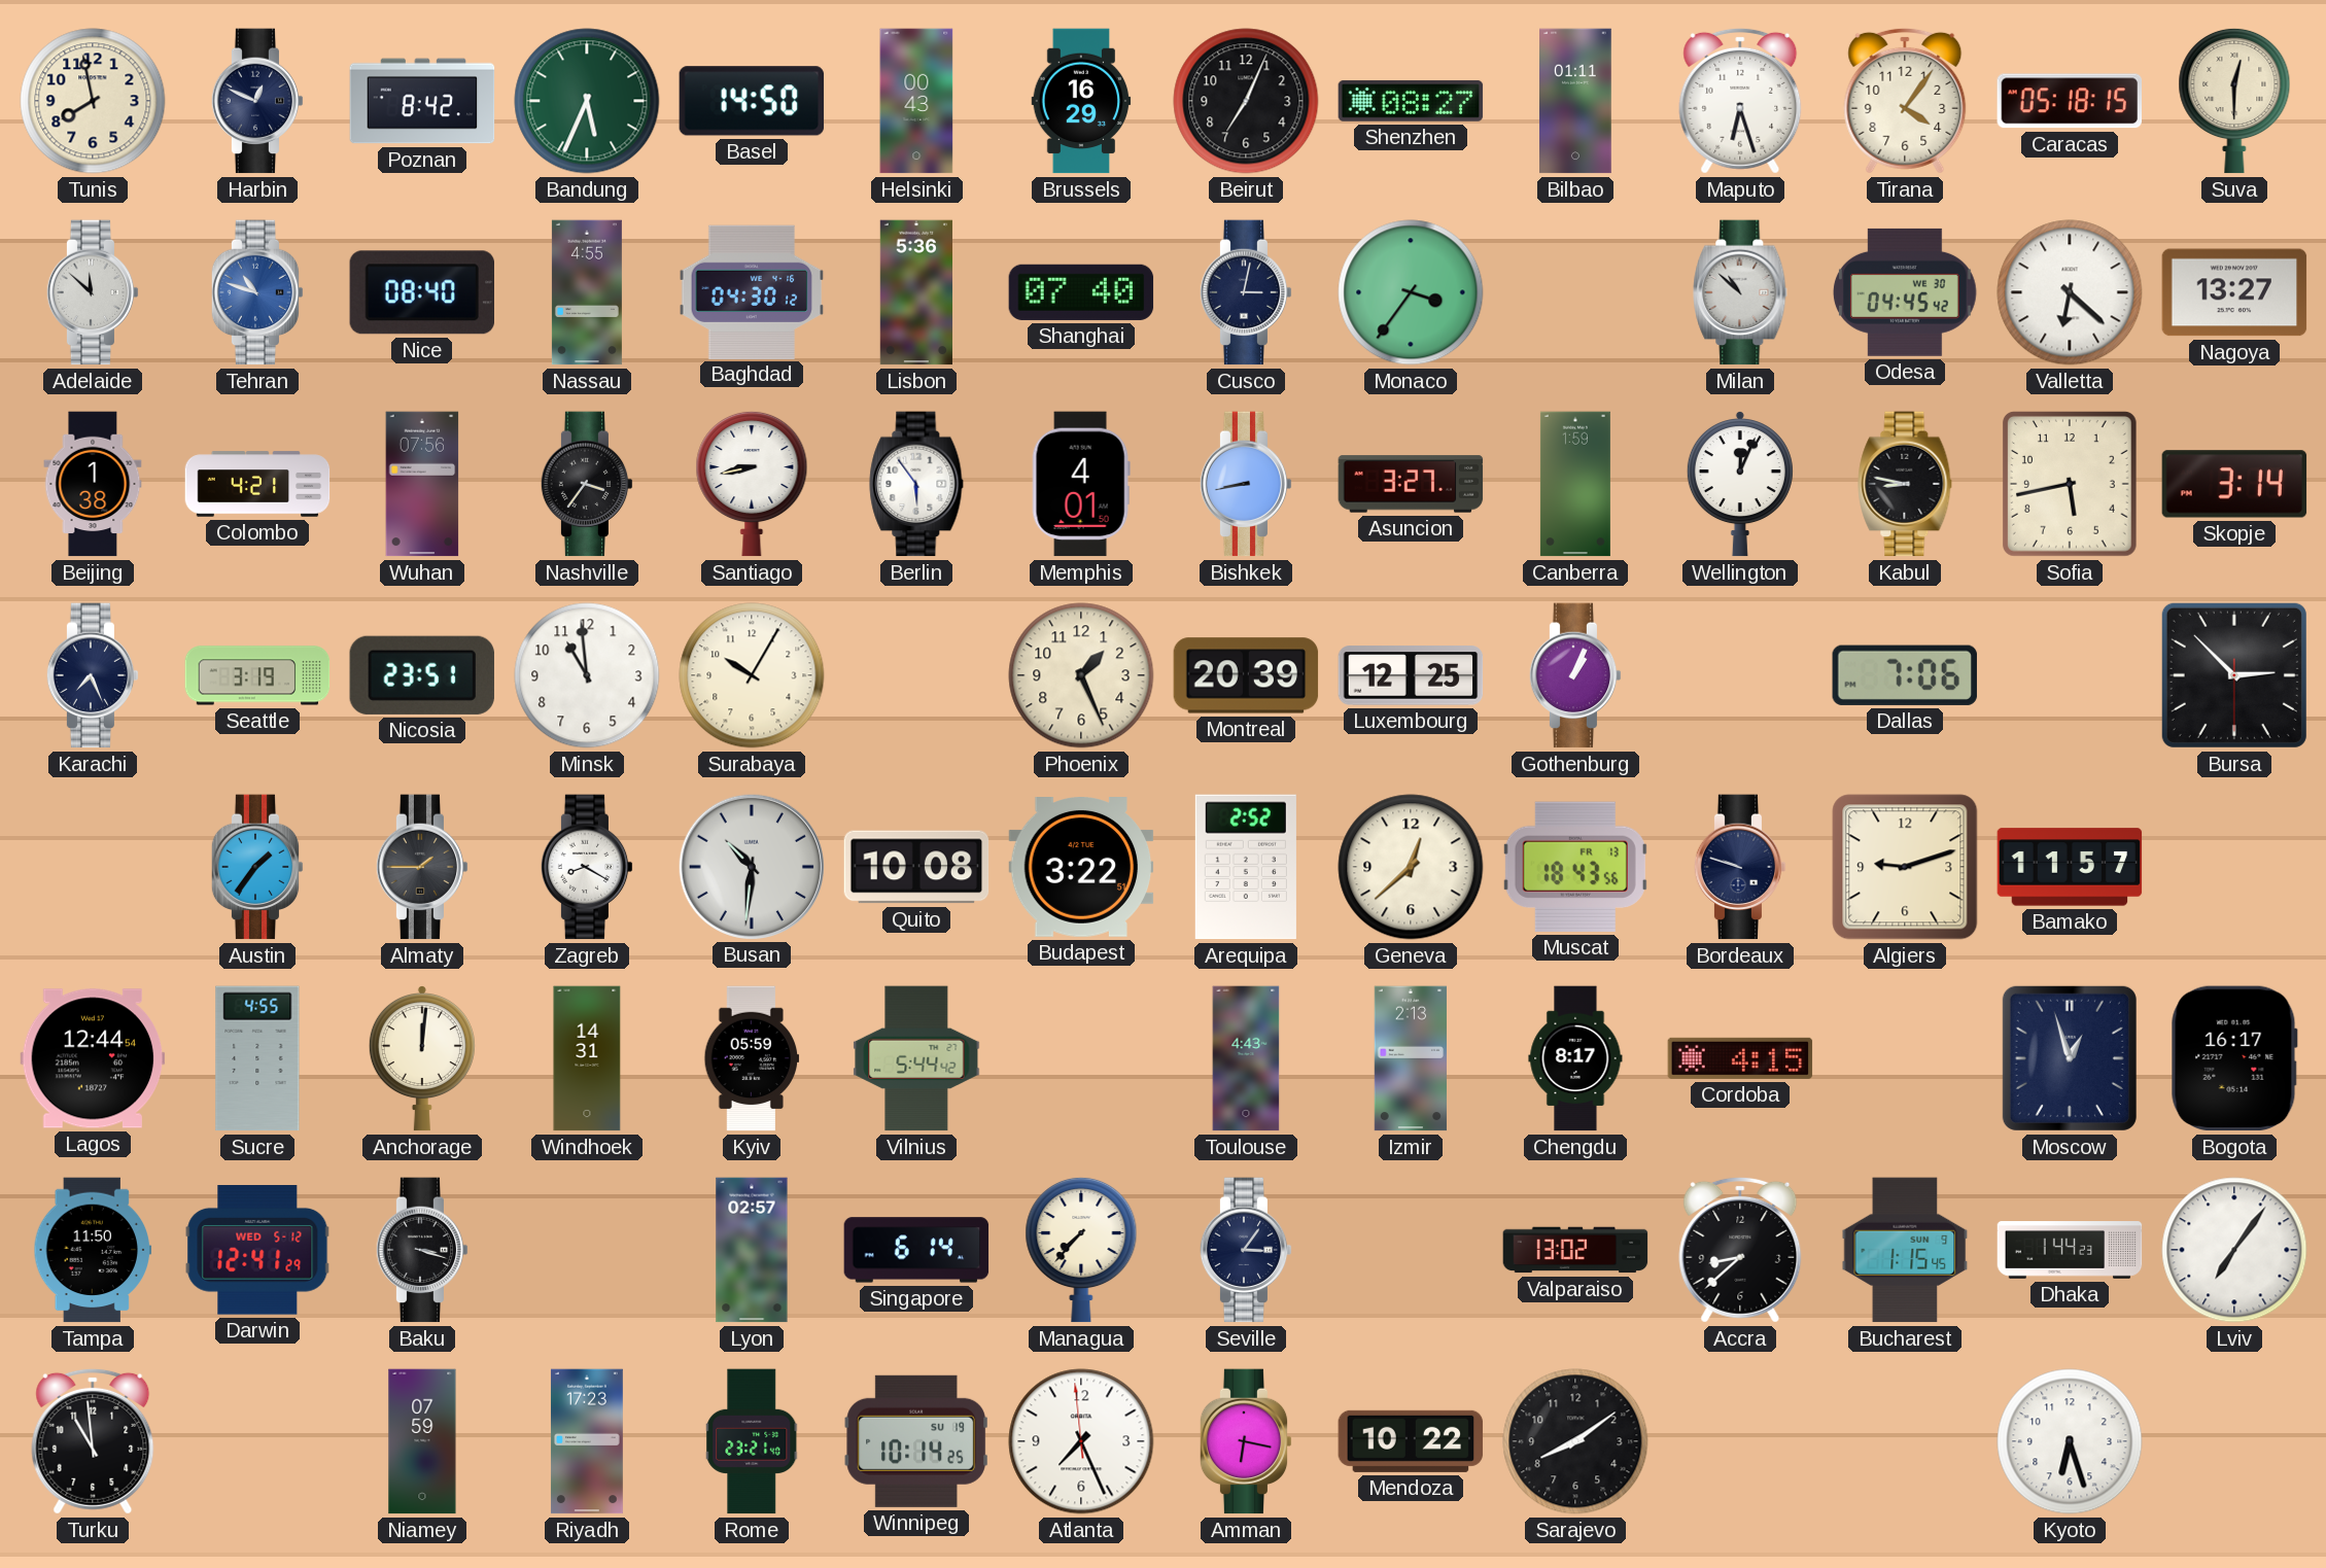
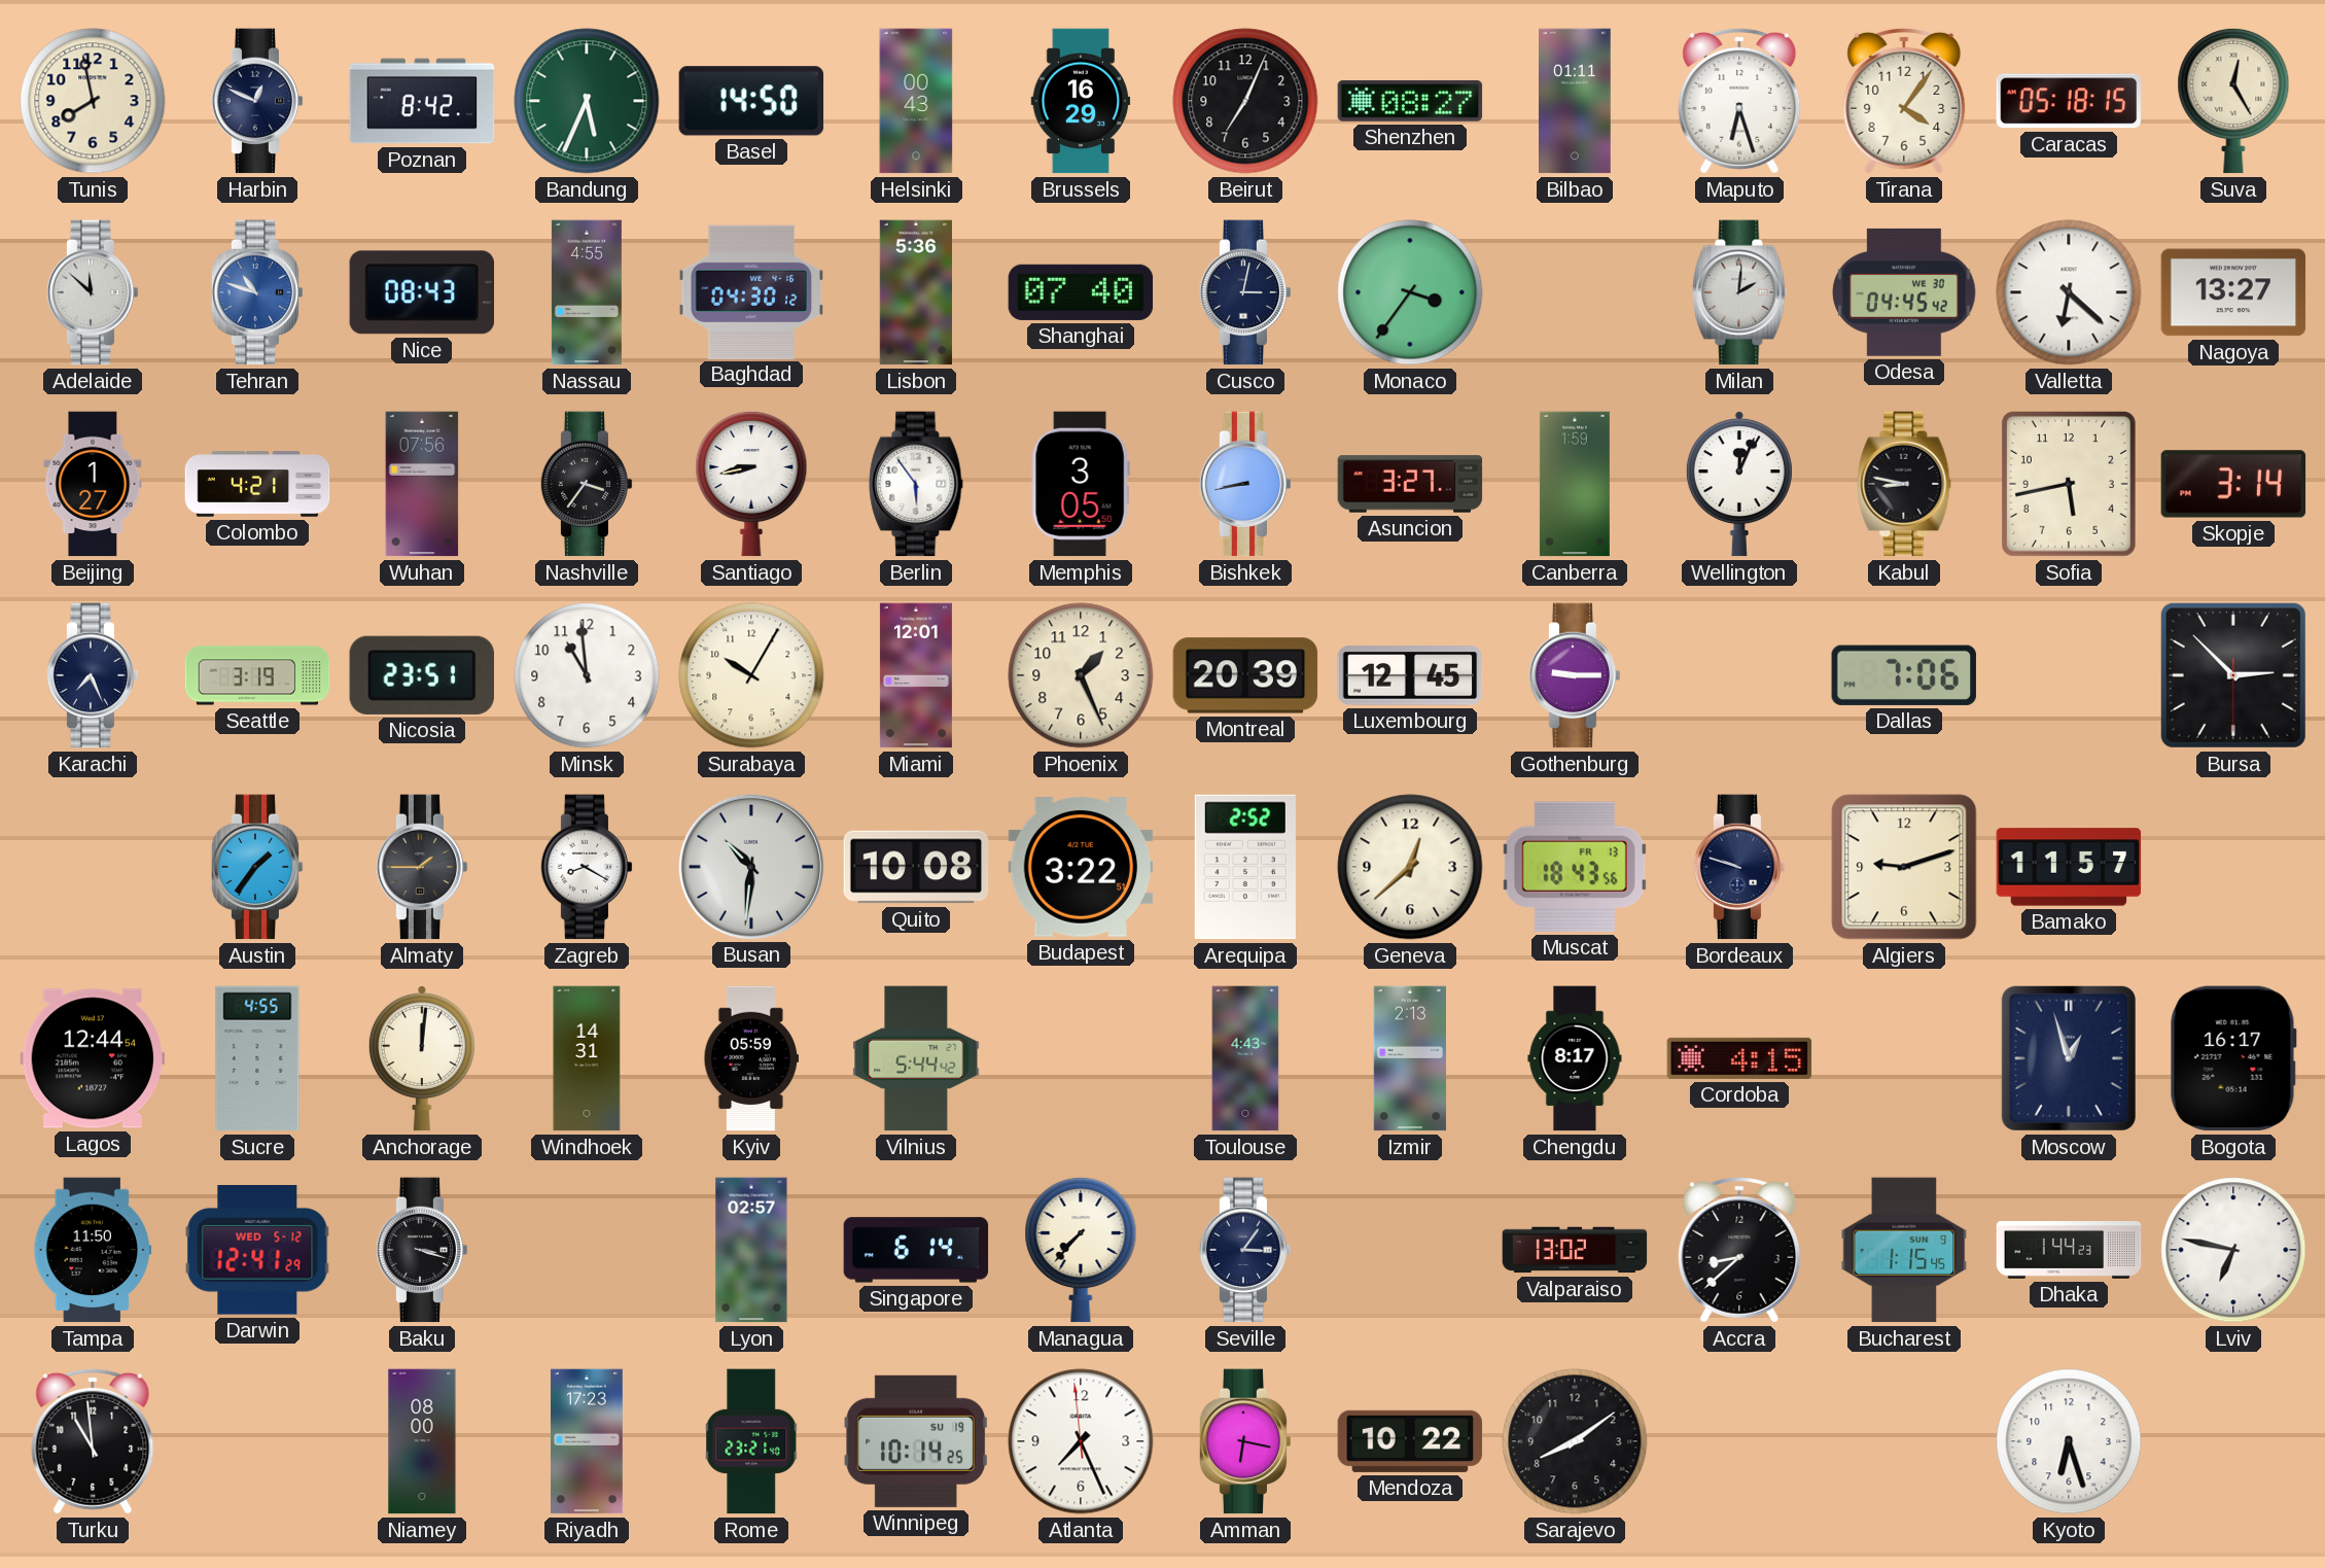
Suva: 12:30 -> 12:25 (2233, 101)
Nice: 08:40 -> 08:43 (421, 292)
Milan: 10:52 -> 2:01 (1739, 292)
Beijing: 1:38 -> 1:27 (93, 484)
Memphis: 4:01 -> 3:05 (1081, 484)
Miami: none -> 12:01 (916, 675)
Luxembourg: 12:25 -> 12:45 (1410, 675)
Gothenburg: 1:04 -> 9:15 (1575, 675)
Lviv: 7:06 -> 6:47 (2233, 1250)
Niamey: 07:59 -> 08:00 (422, 1441)
